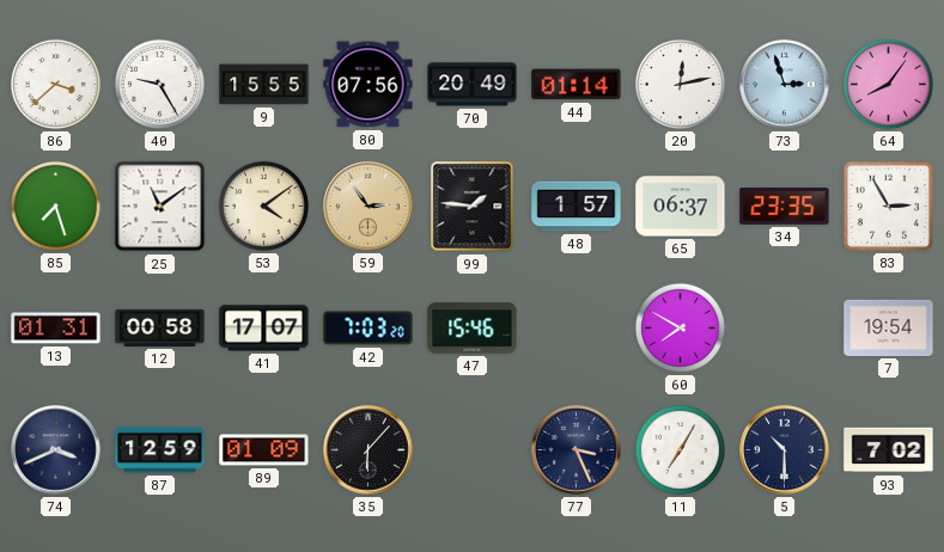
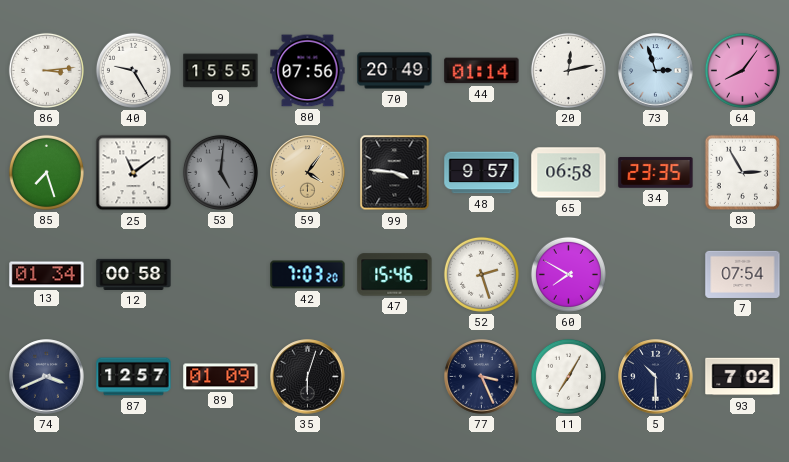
86: 3:38 -> 3:14 (46, 70)
53: 4:09 -> 5:01 (220, 172)
53 dial: cream -> grey (220, 172)
59: 2:54 -> 4:06 (308, 173)
99: 1:46 -> 3:46 (395, 173)
48: 1:57 -> 9:57 (482, 173)
65: 06:37 -> 06:58 (569, 173)
13: 01:31 -> 01:34 (47, 275)
41: 17:07 -> none (264, 329)
52: none -> 2:27 (481, 274)
7: 19:54 -> 07:54 (743, 274)
87: 12:59 -> 12:57 (134, 377)
35: 6:07 -> 6:03 (308, 377)
